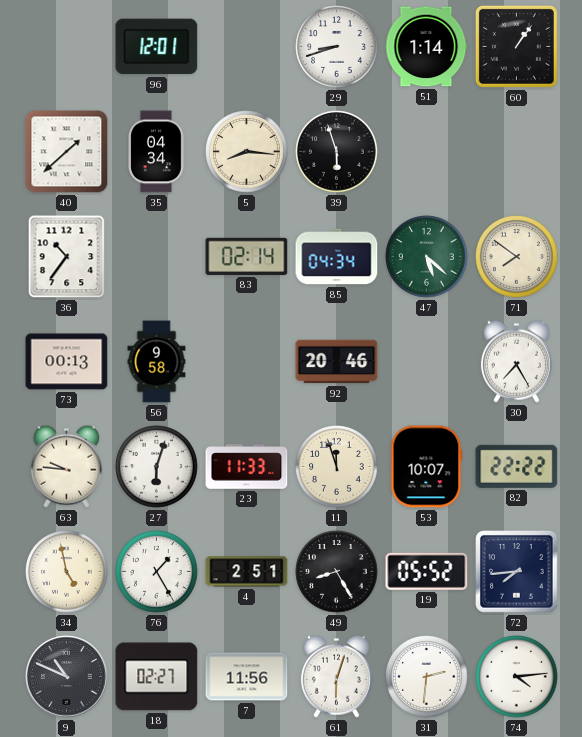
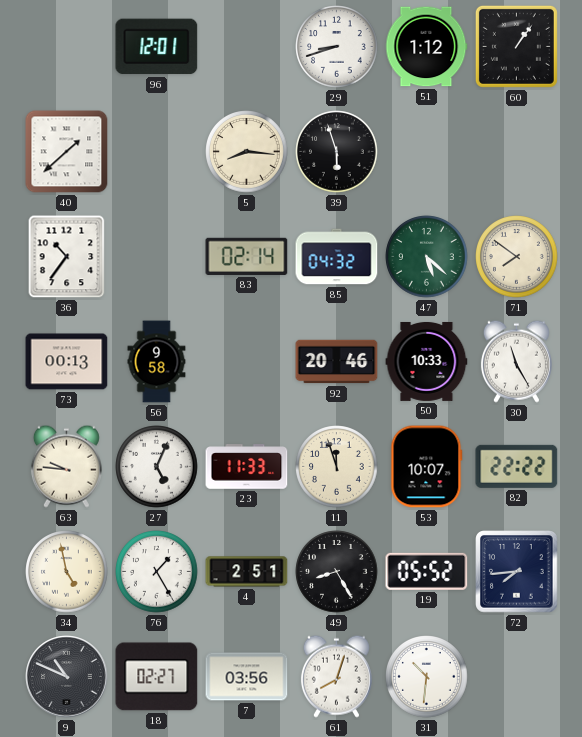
51: 1:14 -> 1:12 (427, 47)
35: 04:34 -> none (156, 152)
85: 04:34 -> 04:32 (337, 257)
50: none -> 10:33 (427, 361)
30: 7:25 -> 11:25 (516, 361)
27: 6:03 -> 5:04 (157, 467)
7: 11:56 -> 03:56 (247, 677)
61: 6:03 -> 8:03 (336, 676)
31: 2:31 -> 10:31 (427, 677)
74: 4:14 -> none (517, 677)
